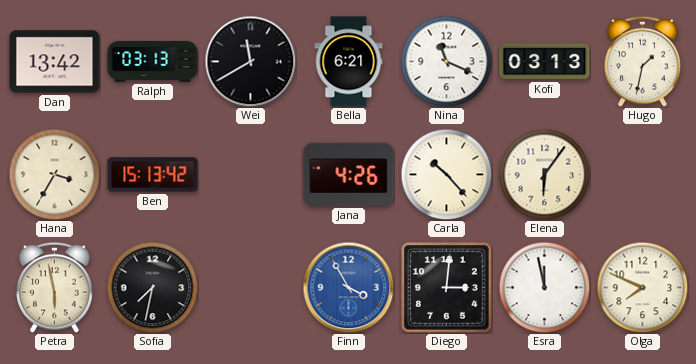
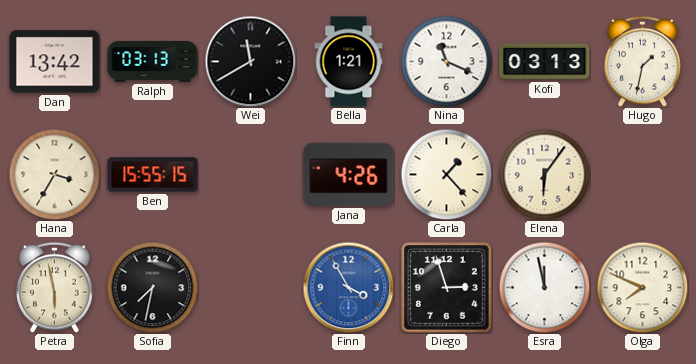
Bella: 6:21 -> 1:21 (349, 62)
Ben: 15:13 -> 15:55 (153, 175)
Carla: 10:23 -> 1:23 (446, 174)
Diego: 3:01 -> 2:57 (447, 288)
